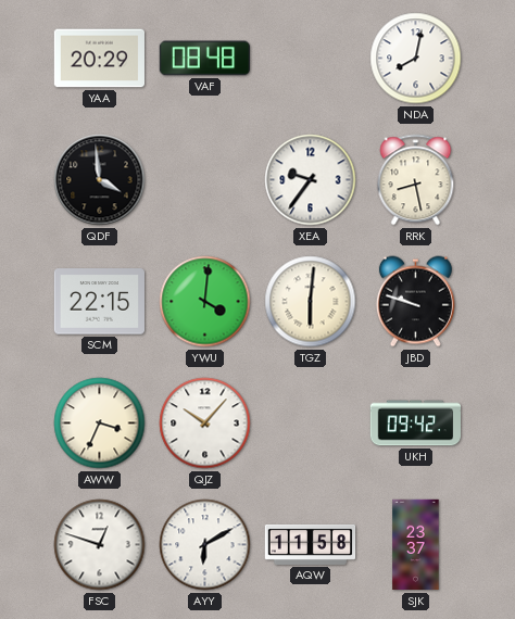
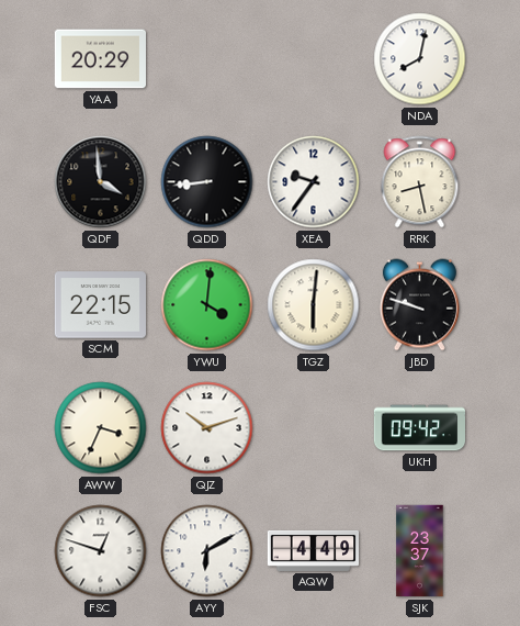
VAF: 08:48 -> none (204, 59)
QDD: none -> 8:44 (207, 182)
QJZ: 10:07 -> 10:12 (207, 428)
AQW: 11:58 -> 4:49 (314, 550)
